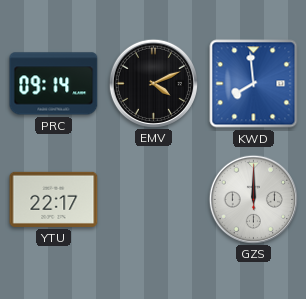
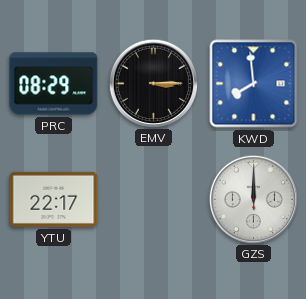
PRC: 09:14 -> 08:29 (54, 84)
EMV: 4:11 -> 3:15 (153, 83)
